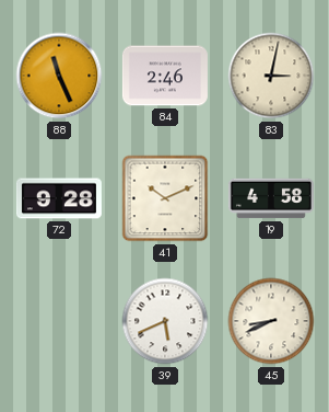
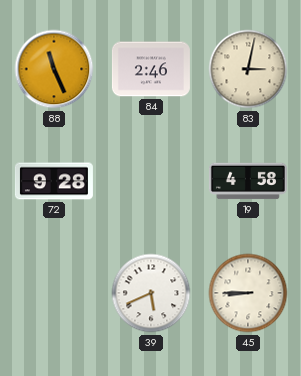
41: 10:11 -> none (165, 198)
45: 8:41 -> 8:45 (248, 293)
